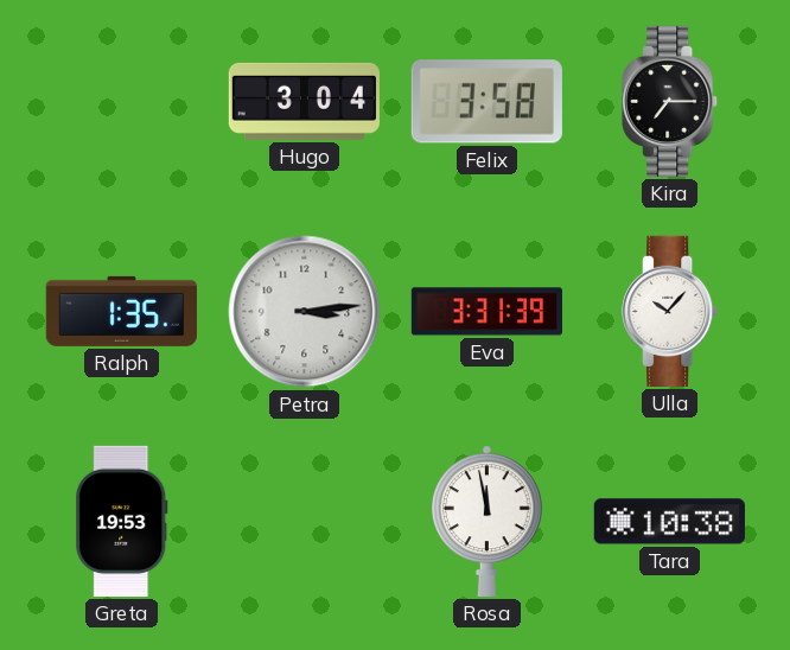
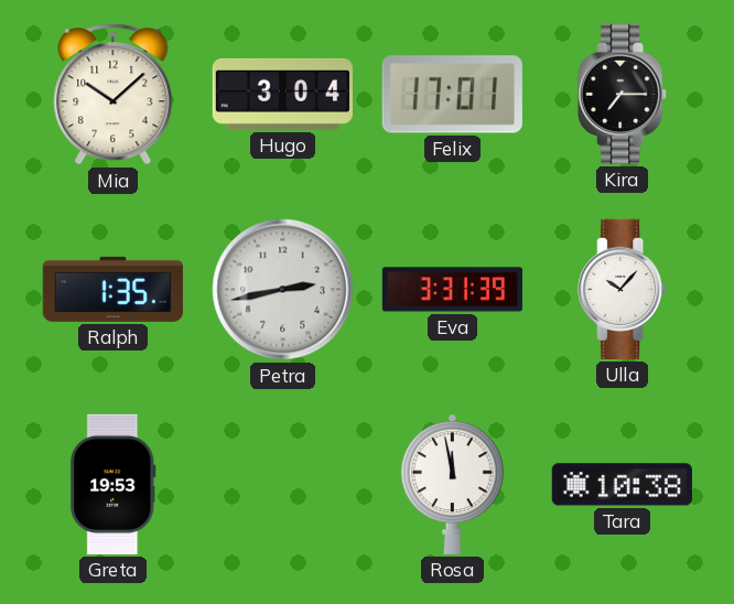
Mia: none -> 10:08 (114, 95)
Felix: 3:58 -> 17:01 (452, 95)
Petra: 3:14 -> 2:43 (283, 290)
